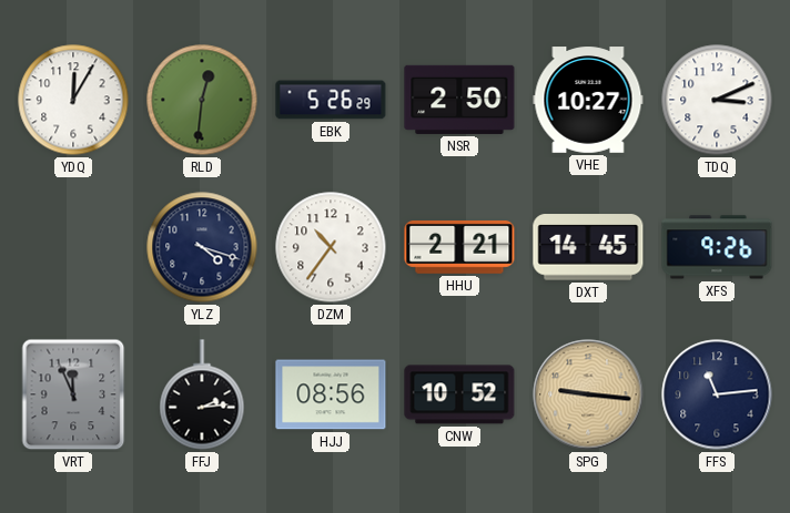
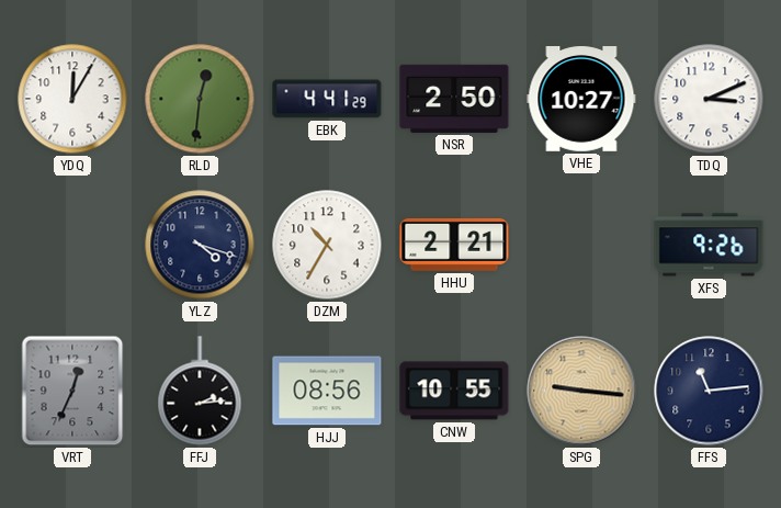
EBK: 5:26 -> 4:41 (327, 99)
DZM: 10:36 -> 10:35 (327, 245)
DXT: 14:45 -> none (588, 247)
VRT: 11:56 -> 12:34 (72, 391)
CNW: 10:52 -> 10:55 (454, 391)
